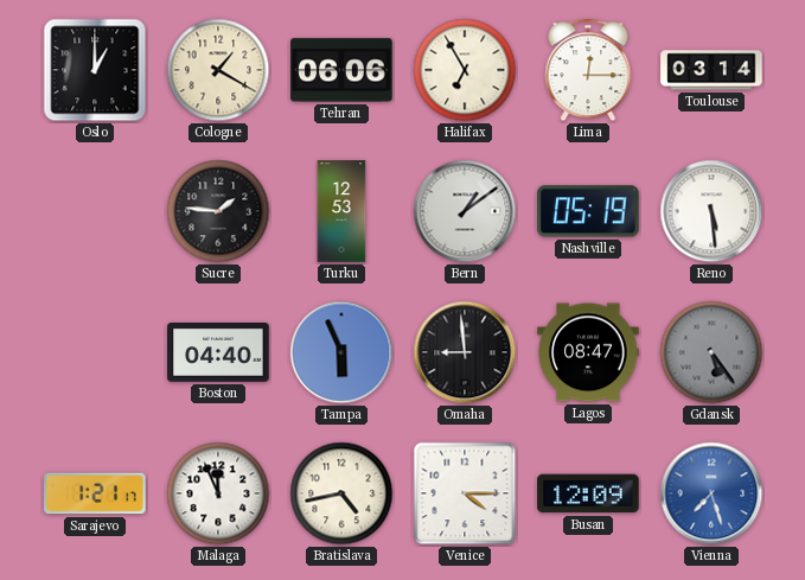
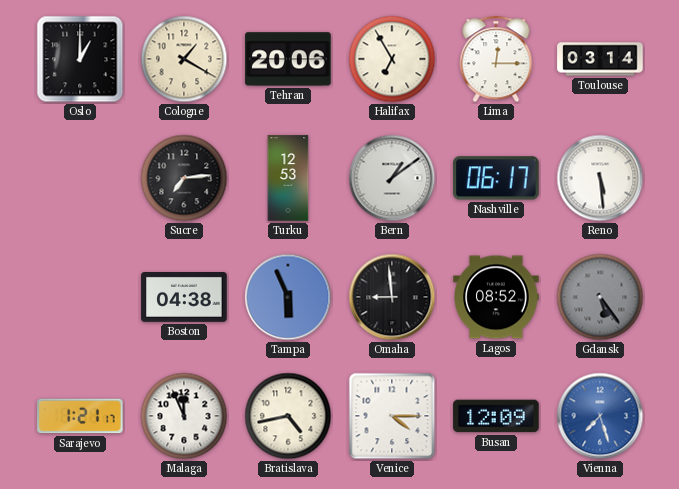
Tehran: 06:06 -> 20:06 (288, 59)
Sucre: 1:46 -> 7:14 (184, 178)
Nashville: 05:19 -> 06:17 (496, 178)
Boston: 04:40 -> 04:38 (184, 298)
Lagos: 08:47 -> 08:52 (496, 297)
